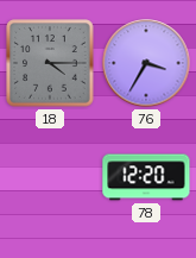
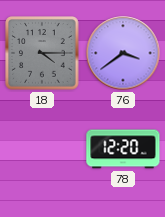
76: 3:35 -> 3:39 (123, 53)
